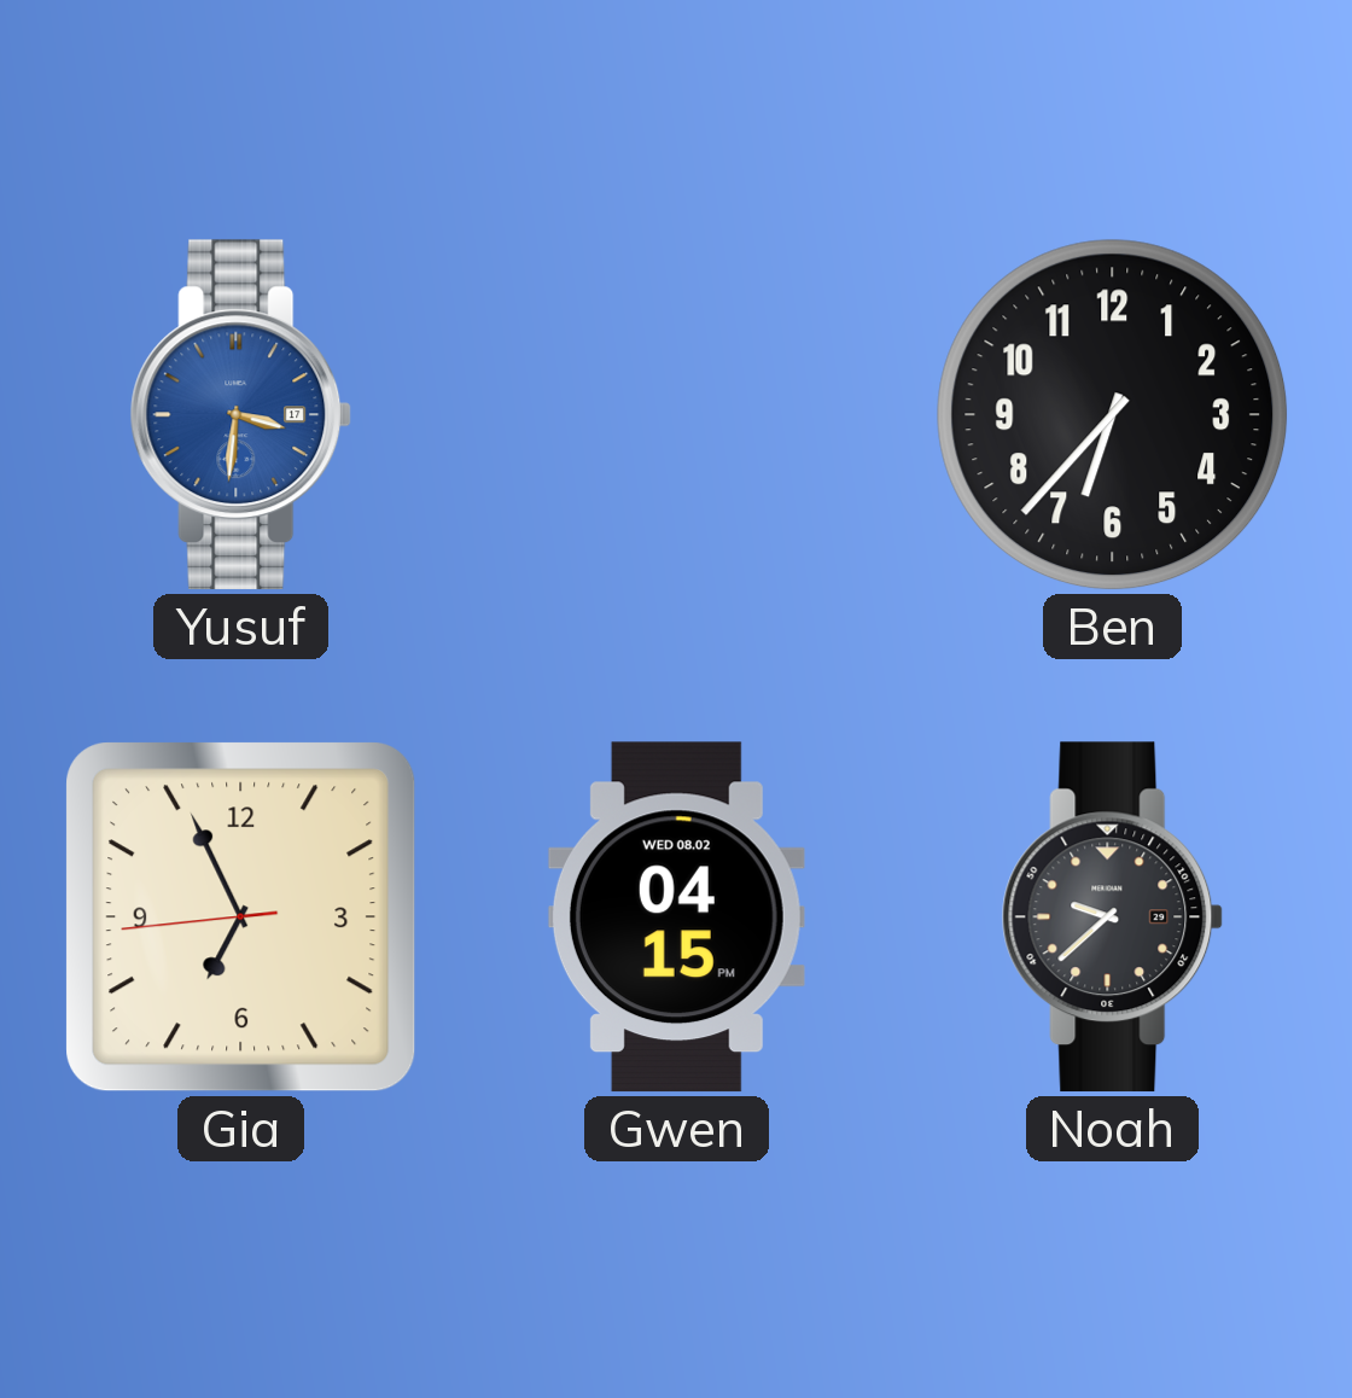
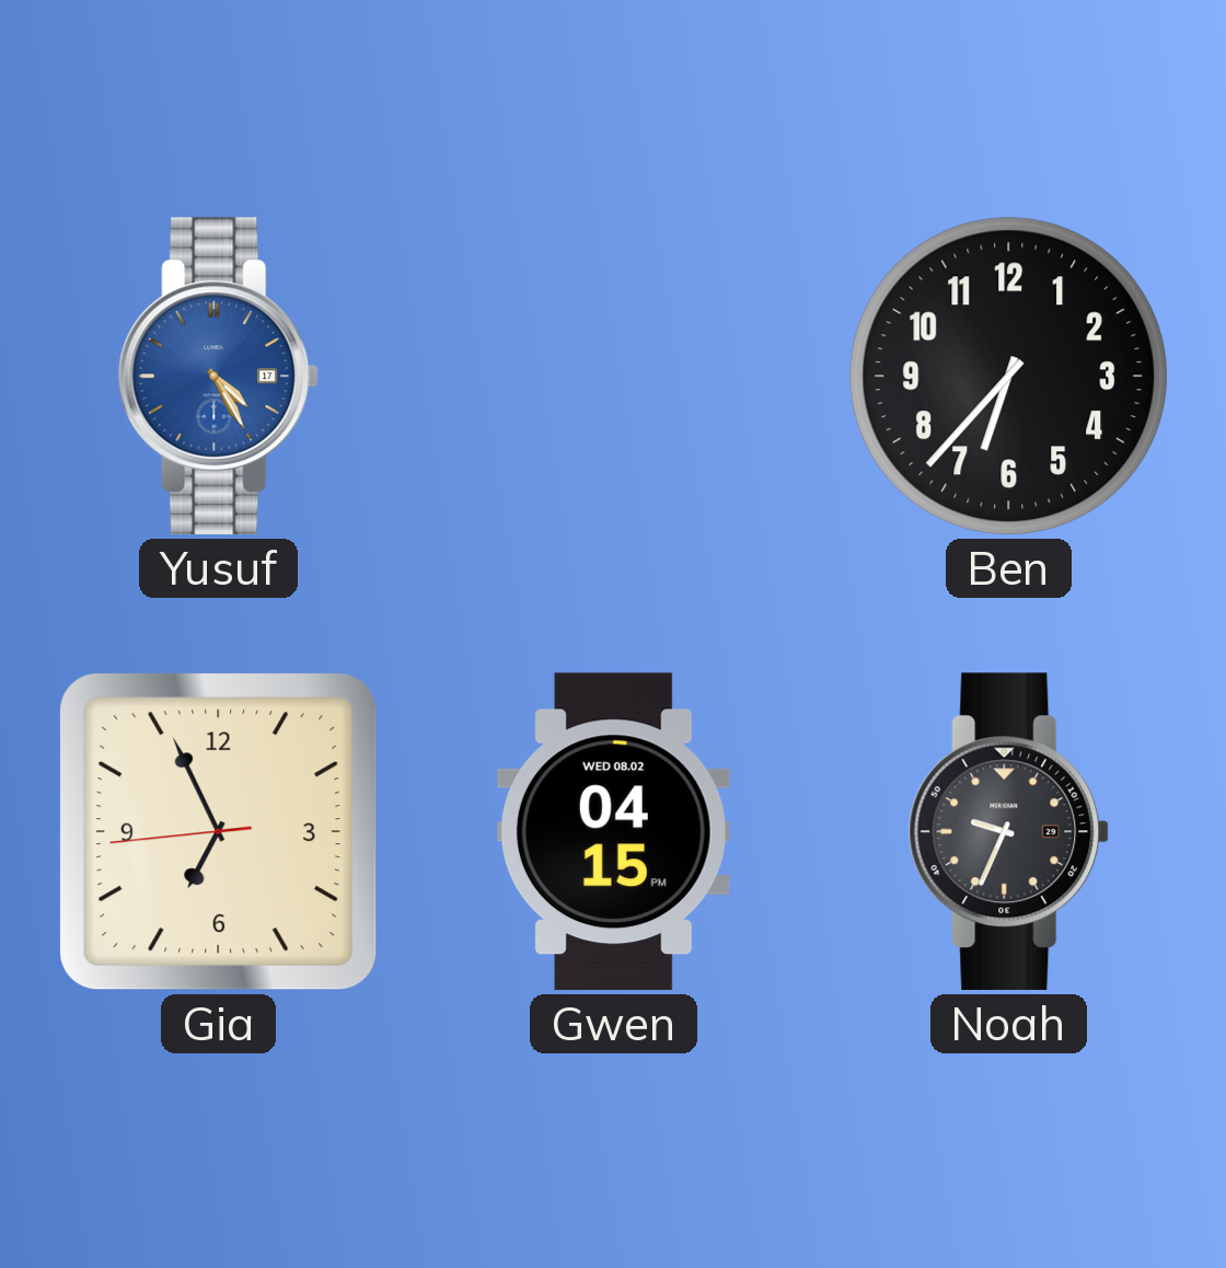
Yusuf: 3:31 -> 4:25 (219, 377)
Noah: 9:38 -> 9:34 (1009, 832)
